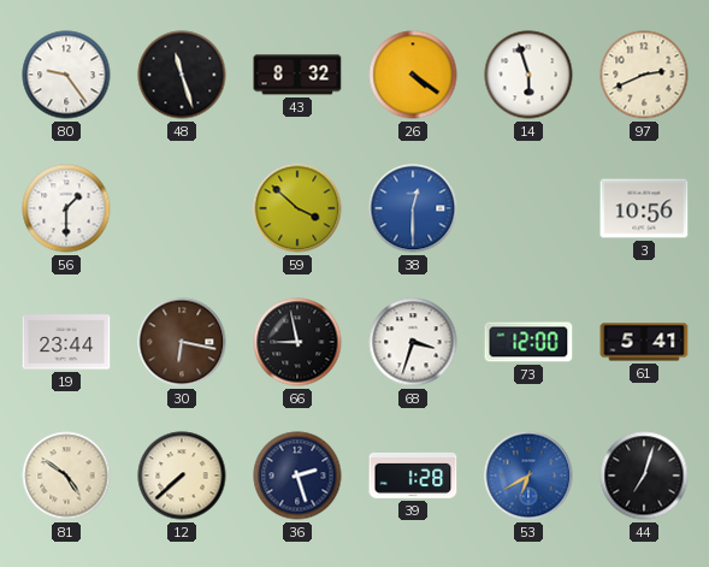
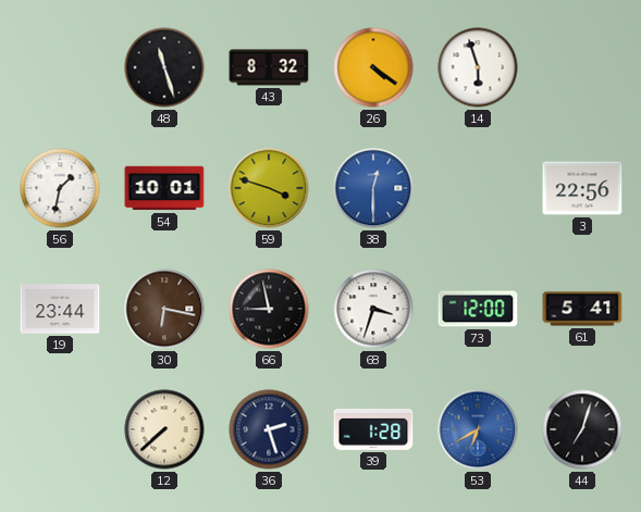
80: 9:24 -> none (66, 75)
97: 2:41 -> none (644, 75)
56: 1:30 -> 1:32 (60, 188)
54: none -> 10:01 (164, 188)
59: 3:52 -> 3:48 (269, 188)
3: 10:56 -> 22:56 (582, 188)
81: 4:51 -> none (66, 476)
